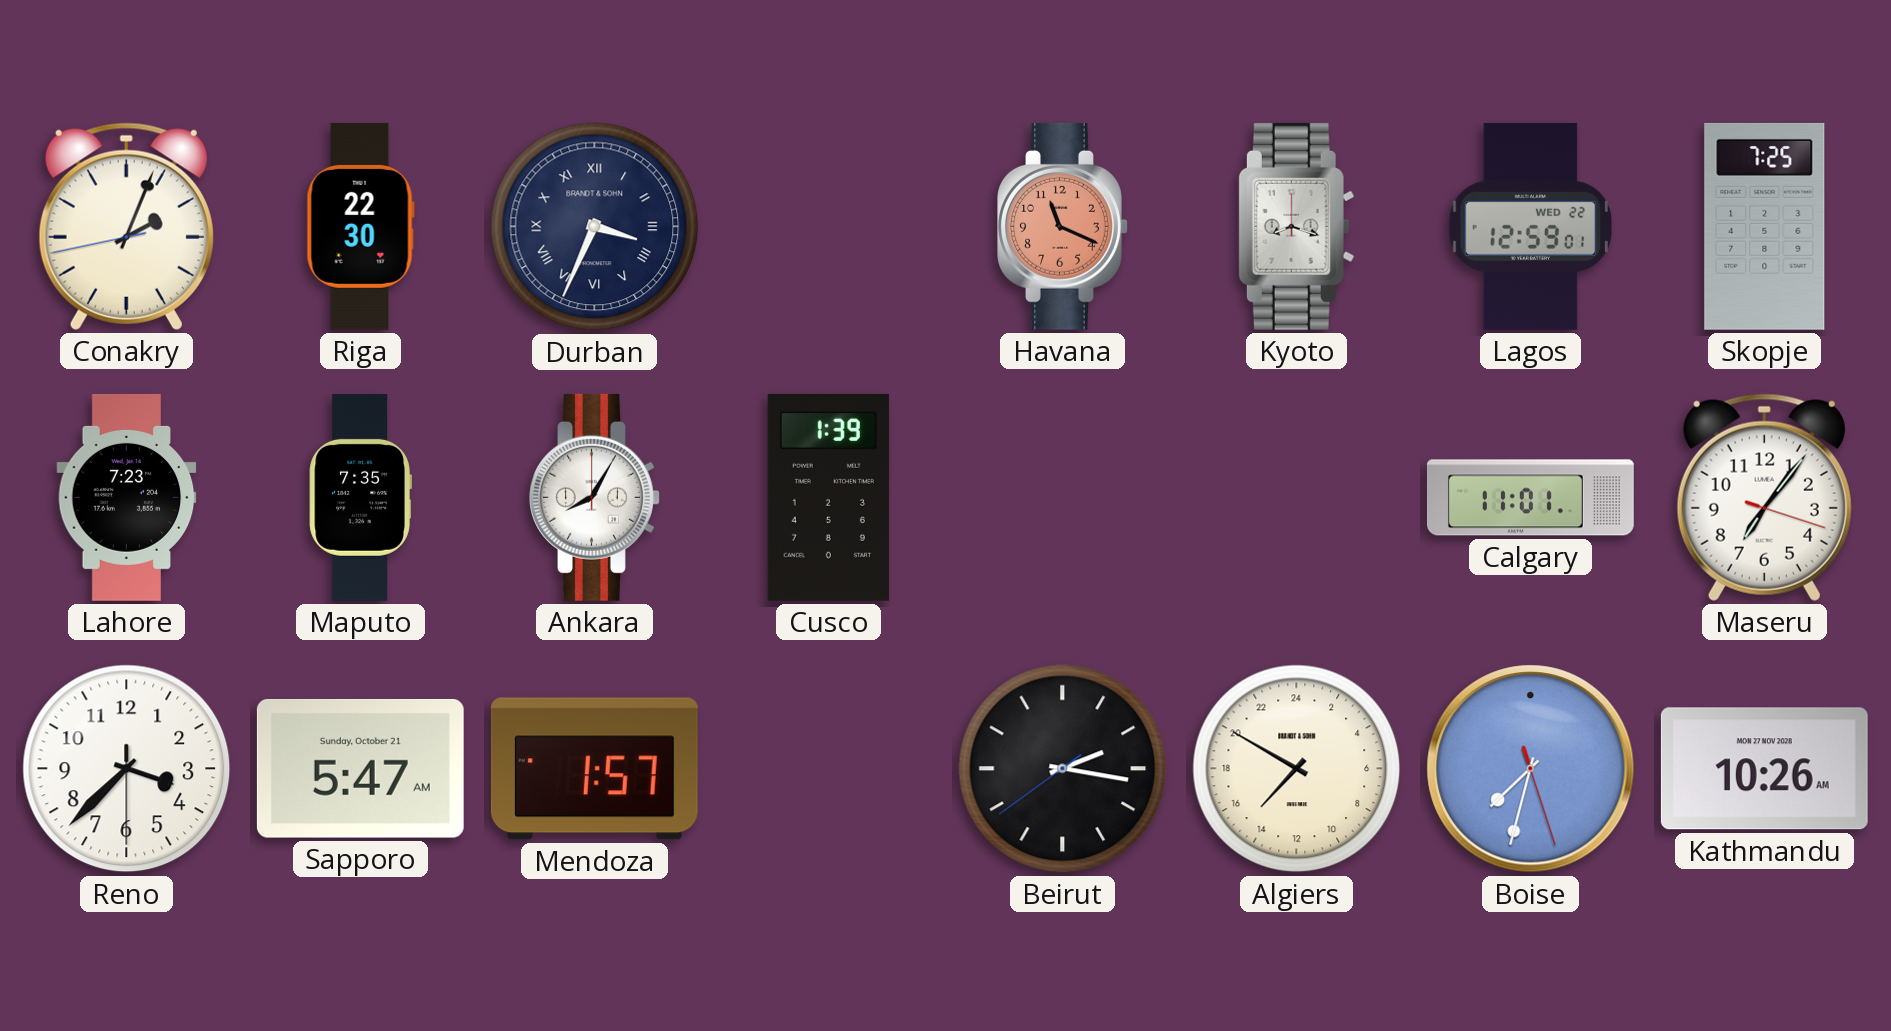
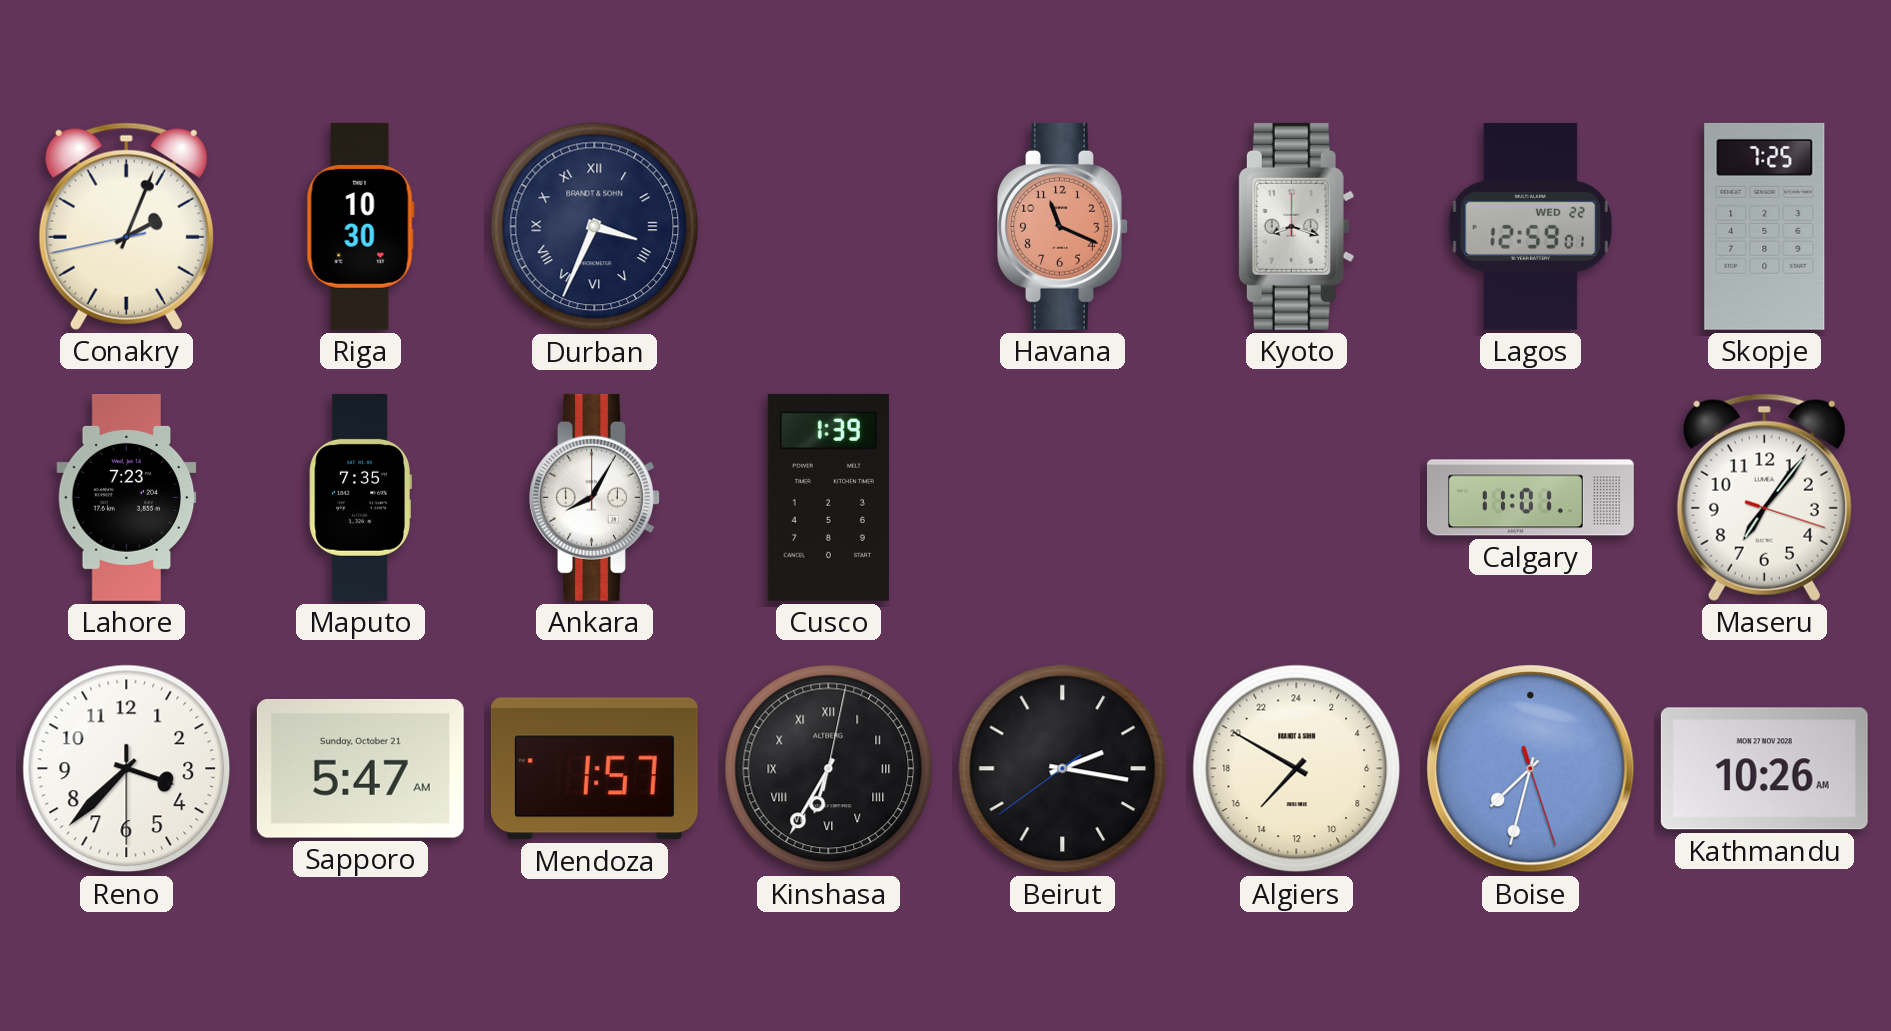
Riga: 22:30 -> 10:30 (360, 226)
Kinshasa: none -> 6:35 (829, 769)
